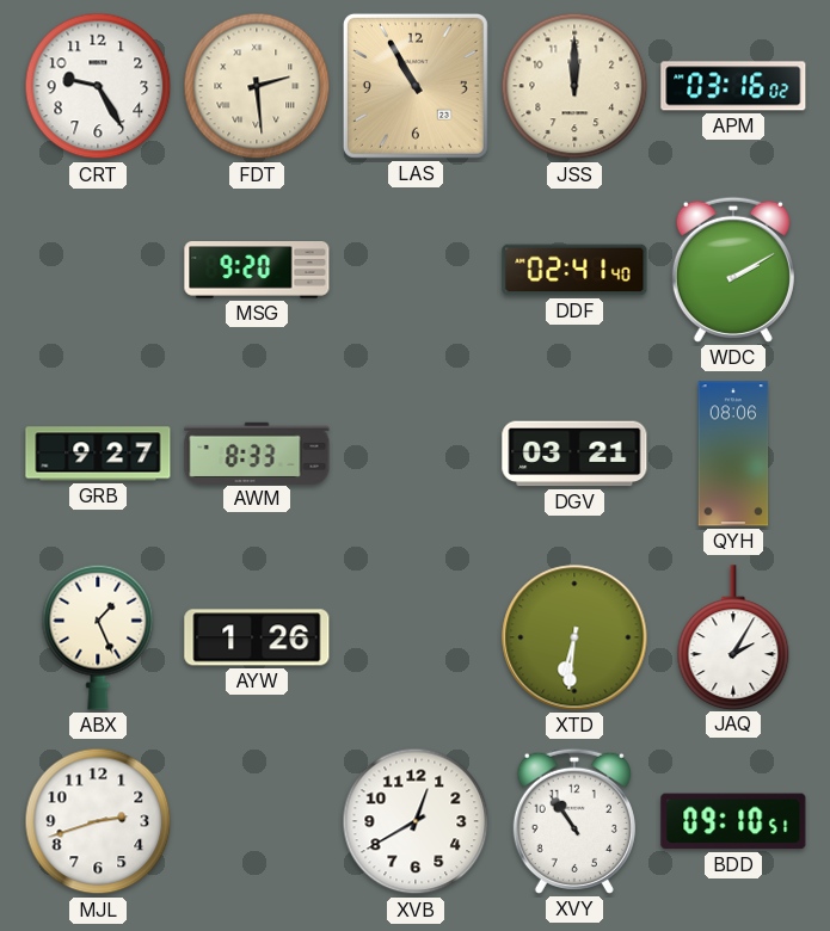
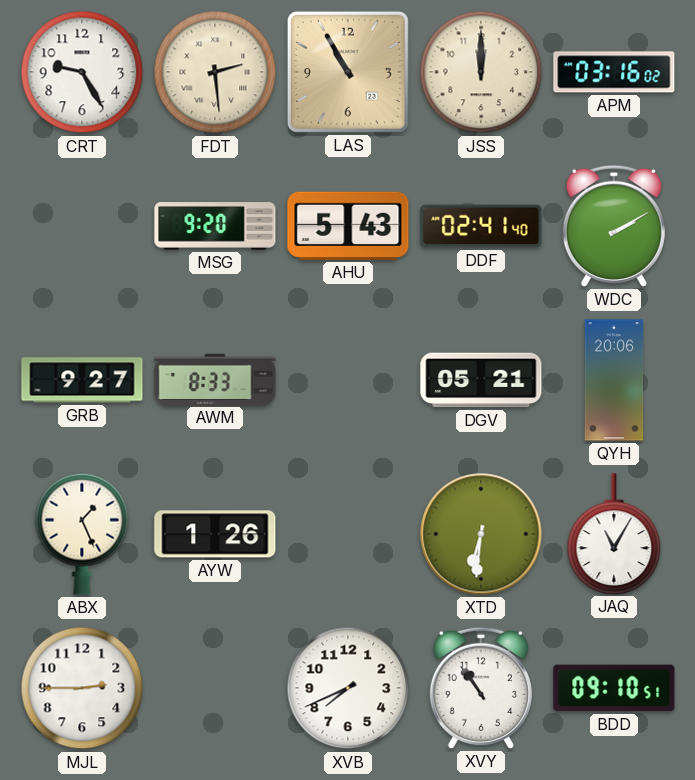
AHU: none -> 5:43 (348, 226)
DGV: 03:21 -> 05:21 (481, 380)
QYH: 08:06 -> 20:06 (614, 380)
JAQ: 2:05 -> 11:05 (614, 534)
MJL: 2:42 -> 2:45 (82, 688)
XVB: 12:40 -> 7:41 (348, 688)
